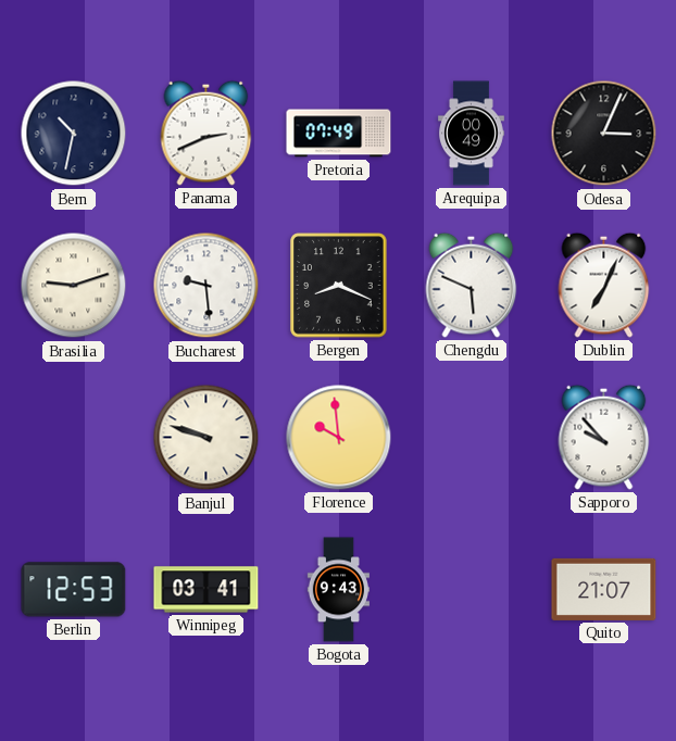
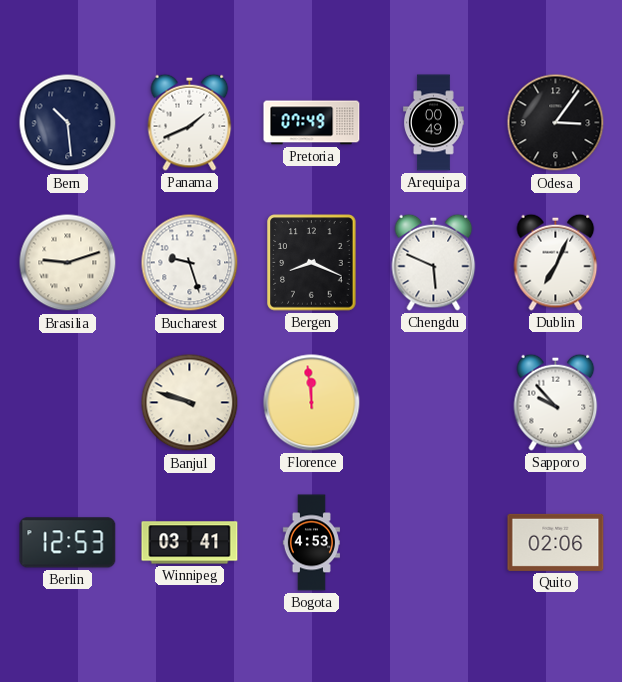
Bern: 10:32 -> 10:29 (68, 123)
Panama: 2:41 -> 1:41 (190, 122)
Odesa: 3:04 -> 3:06 (556, 123)
Bucharest: 9:29 -> 9:27 (190, 263)
Florence: 9:59 -> 11:59 (312, 403)
Bogota: 9:43 -> 4:53 (311, 543)
Quito: 21:07 -> 02:06 (556, 542)
